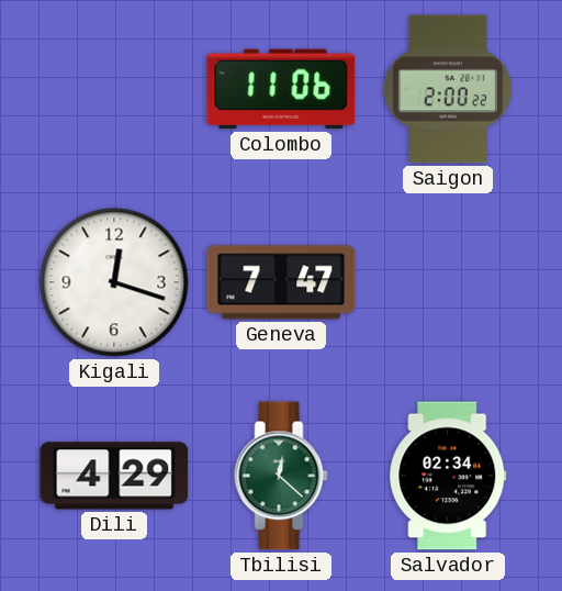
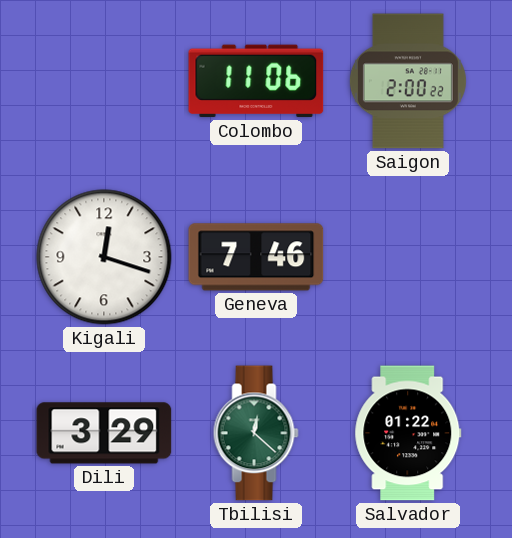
Geneva: 7:47 -> 7:46 (256, 257)
Dili: 4:29 -> 3:29 (104, 433)
Salvador: 02:34 -> 01:22 (408, 433)
